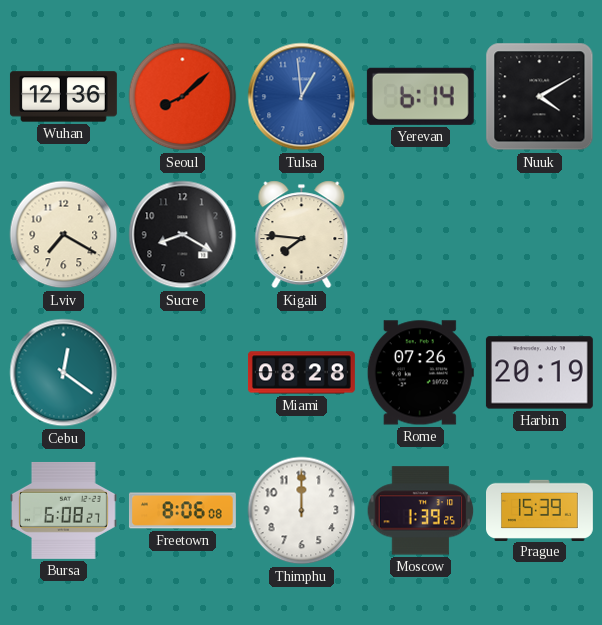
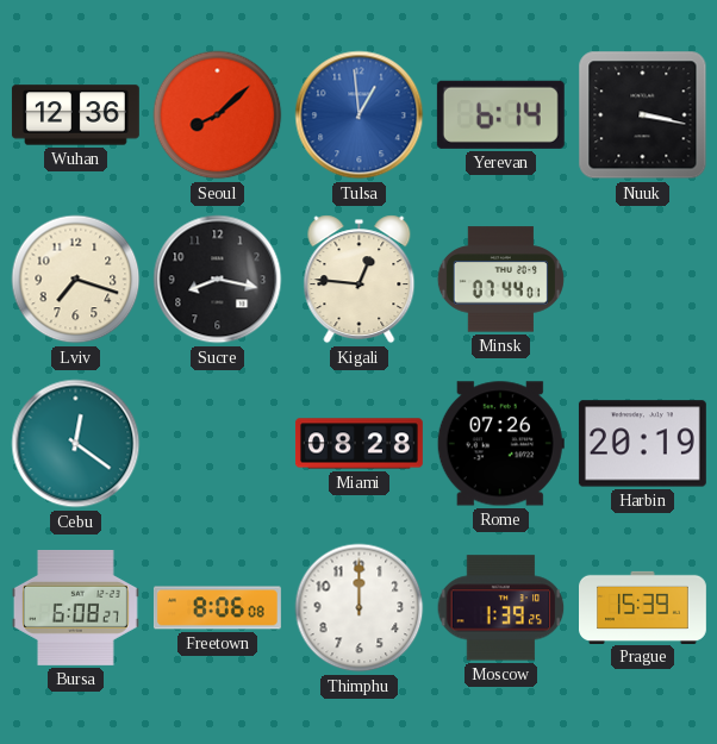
Nuuk: 4:10 -> 3:17 (643, 115)
Lviv: 7:20 -> 7:18 (76, 280)
Sucre: 8:20 -> 8:17 (218, 280)
Kigali: 7:46 -> 12:46 (360, 280)
Minsk: none -> 07:44 (500, 280)
